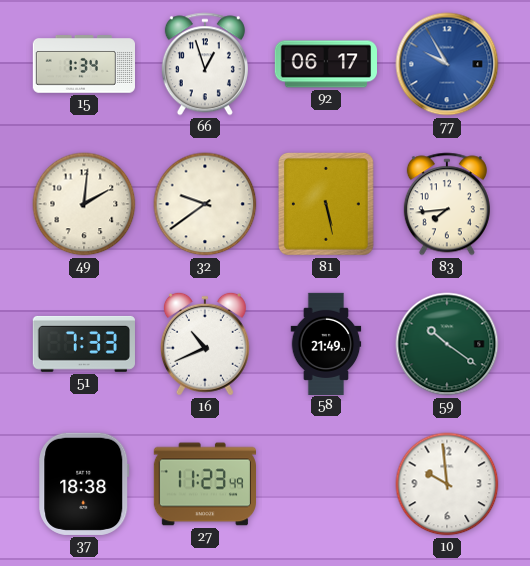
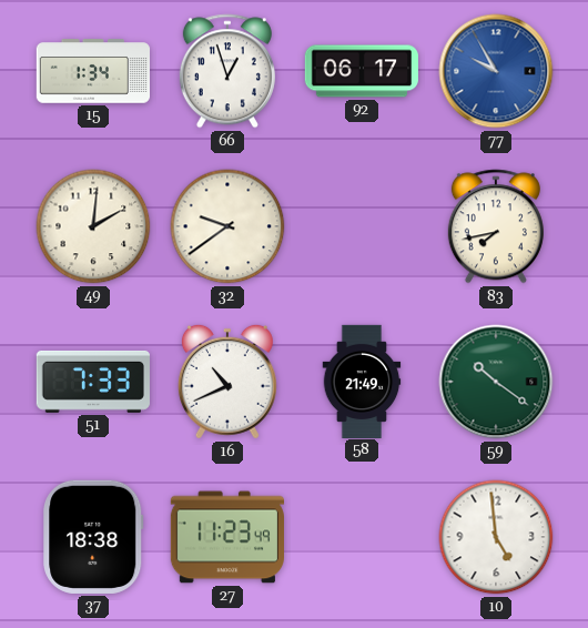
81: 5:28 -> none (326, 204)
83: 7:44 -> 7:43 (496, 226)
10: 9:59 -> 4:59 (496, 537)
